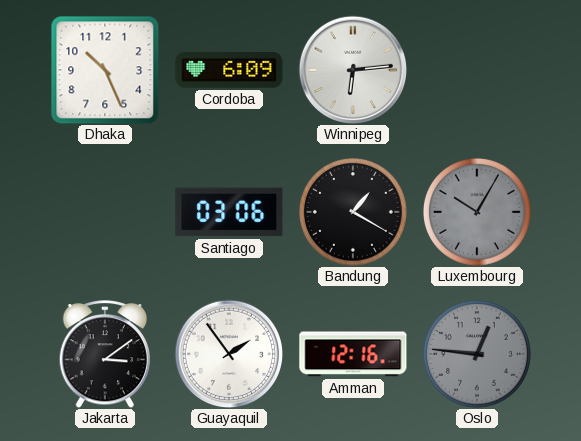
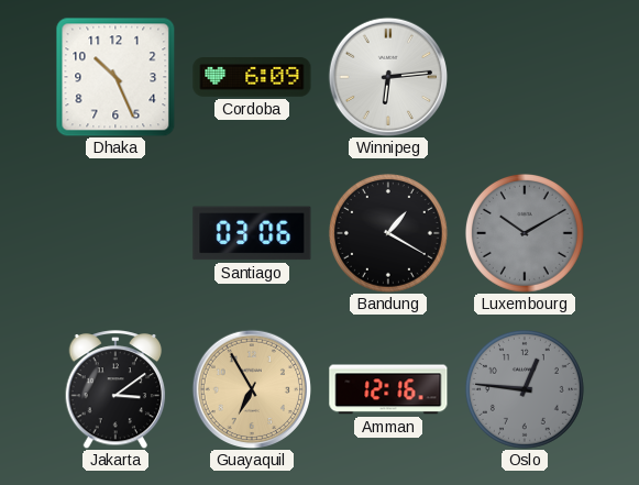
Luxembourg: 10:05 -> 10:10 (525, 233)
Guayaquil: 1:54 -> 6:55 (251, 388)
Guayaquil dial: white -> champagne (251, 388)
